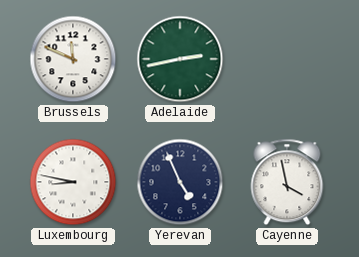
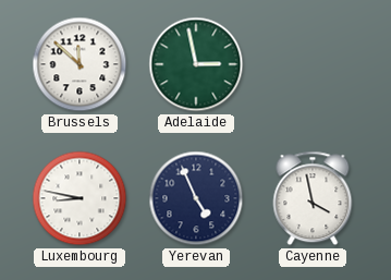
Brussels: 11:49 -> 11:52 (80, 64)
Adelaide: 2:43 -> 2:58 (196, 64)
